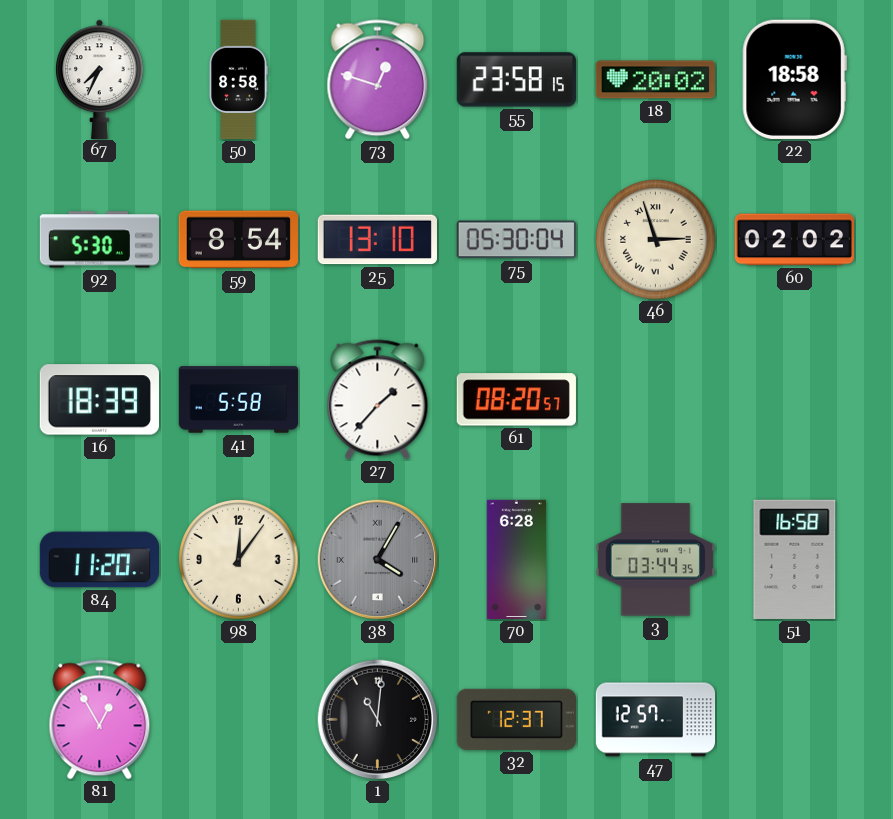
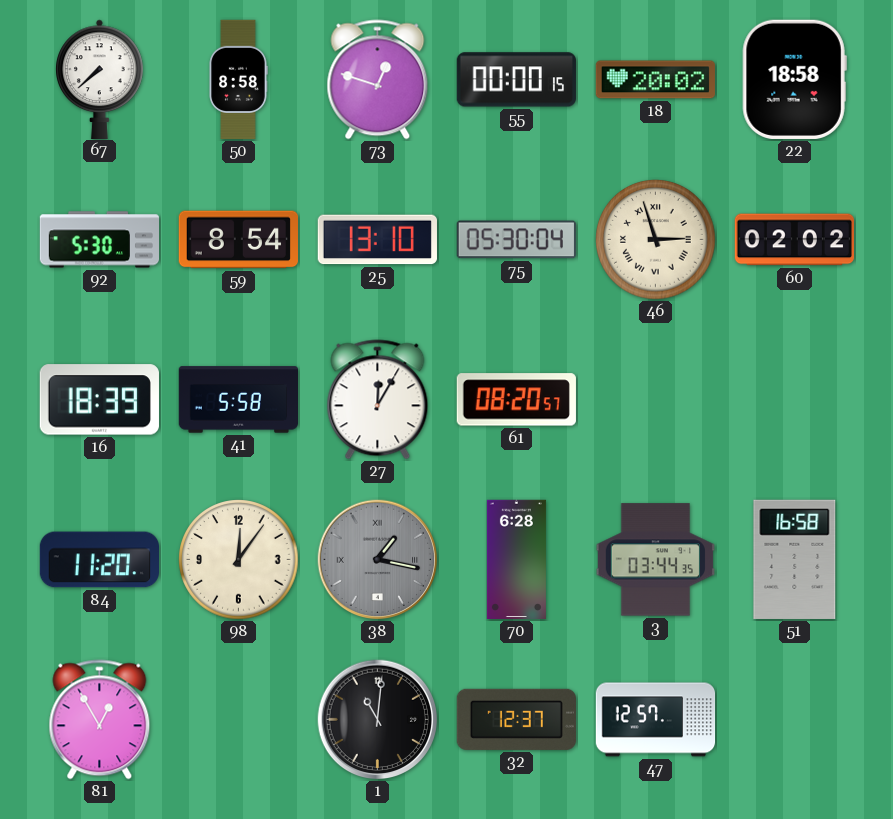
67: 7:34 -> 7:38 (100, 79)
55: 23:58 -> 00:00 (516, 80)
27: 1:37 -> 12:05 (378, 400)
38: 4:05 -> 1:17 (378, 560)
